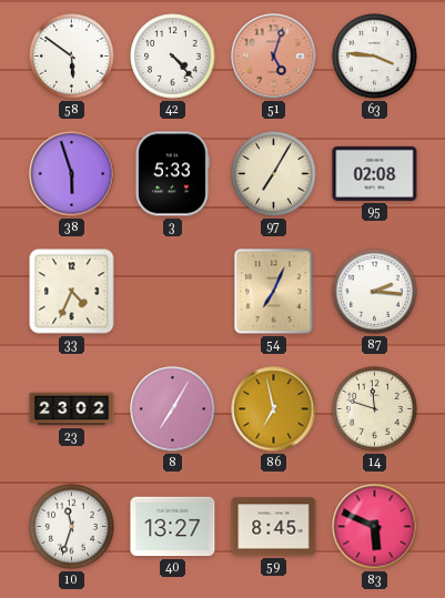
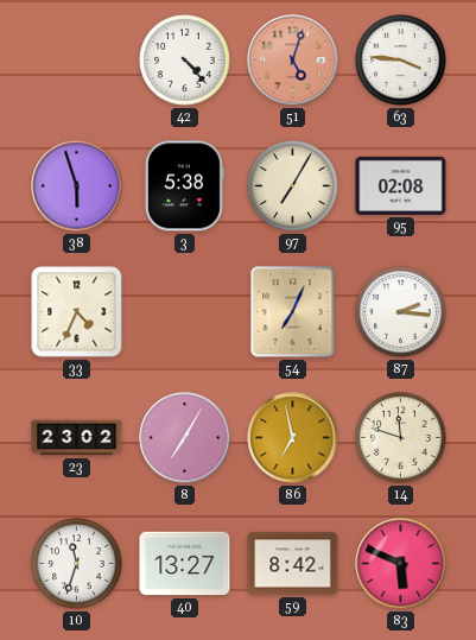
58: 5:51 -> none (72, 57)
3: 5:33 -> 5:38 (184, 186)
59: 8:45 -> 8:42 (293, 564)
